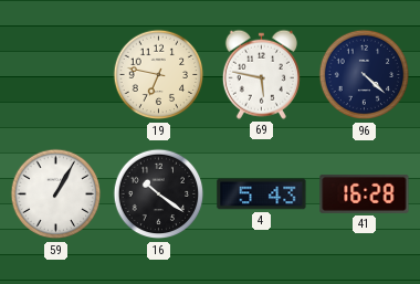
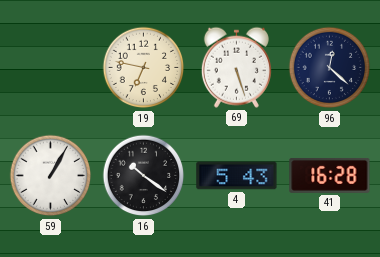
69: 5:47 -> 5:27 (236, 67)
96: 4:22 -> 12:22 (330, 68)
